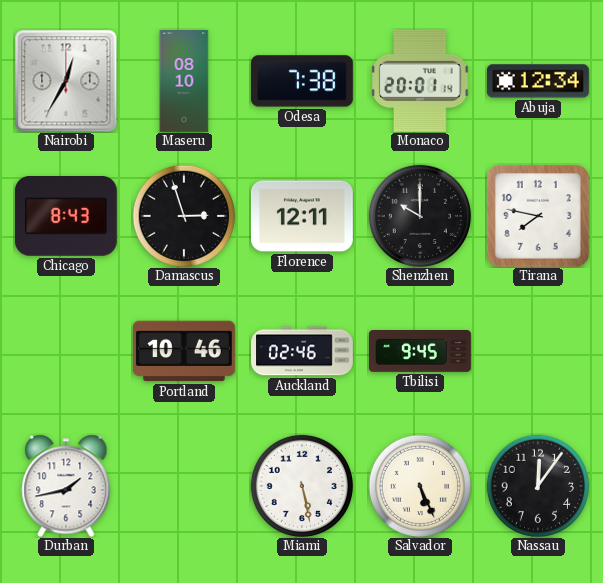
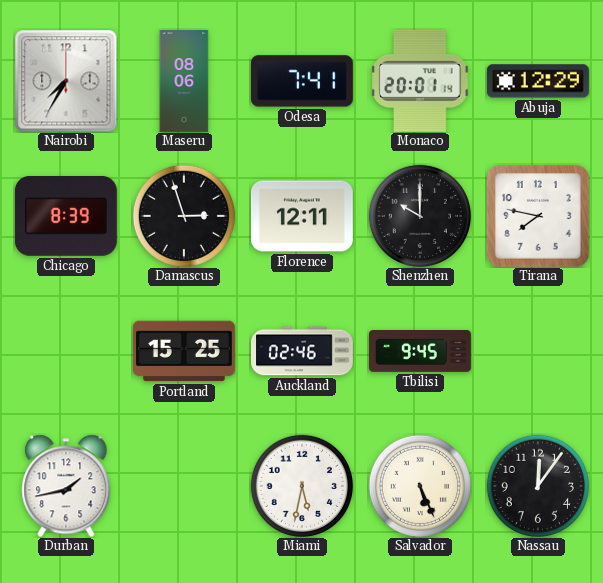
Nairobi: 12:35 -> 7:35 (66, 81)
Maseru: 08:10 -> 08:06 (184, 82)
Odesa: 7:38 -> 7:41 (302, 81)
Abuja: 12:34 -> 12:29 (538, 81)
Chicago: 8:43 -> 8:39 (66, 217)
Portland: 10:46 -> 15:25 (184, 351)
Miami: 5:28 -> 5:32 (302, 486)
